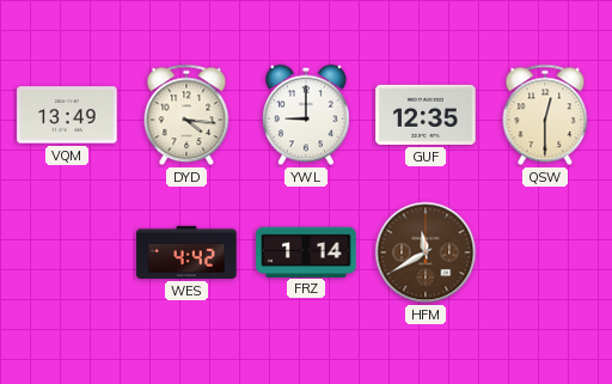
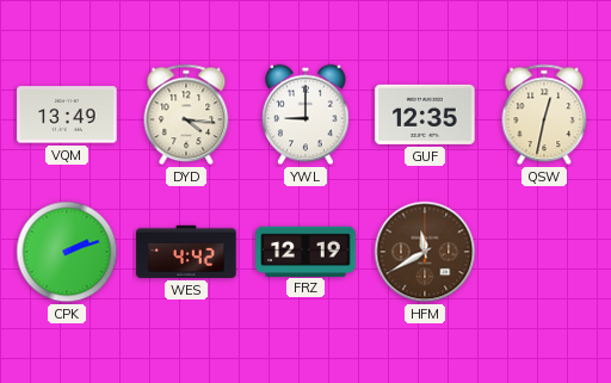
QSW: 12:30 -> 12:32 (544, 115)
CPK: none -> 2:12 (67, 252)
FRZ: 1:14 -> 12:19 (305, 251)
